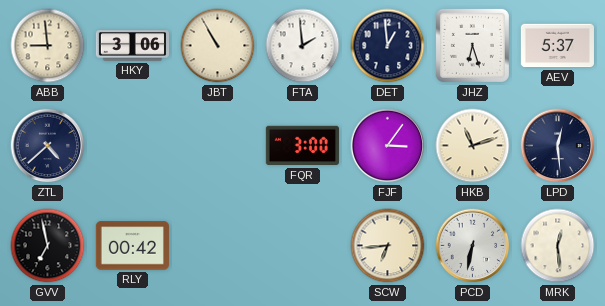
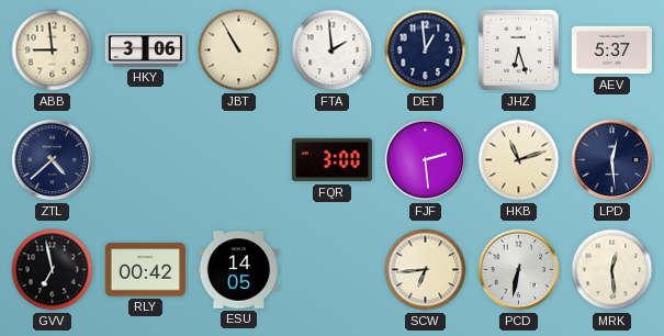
FJF: 3:06 -> 2:29 (426, 160)
ESU: none -> 14:05 (238, 270)
